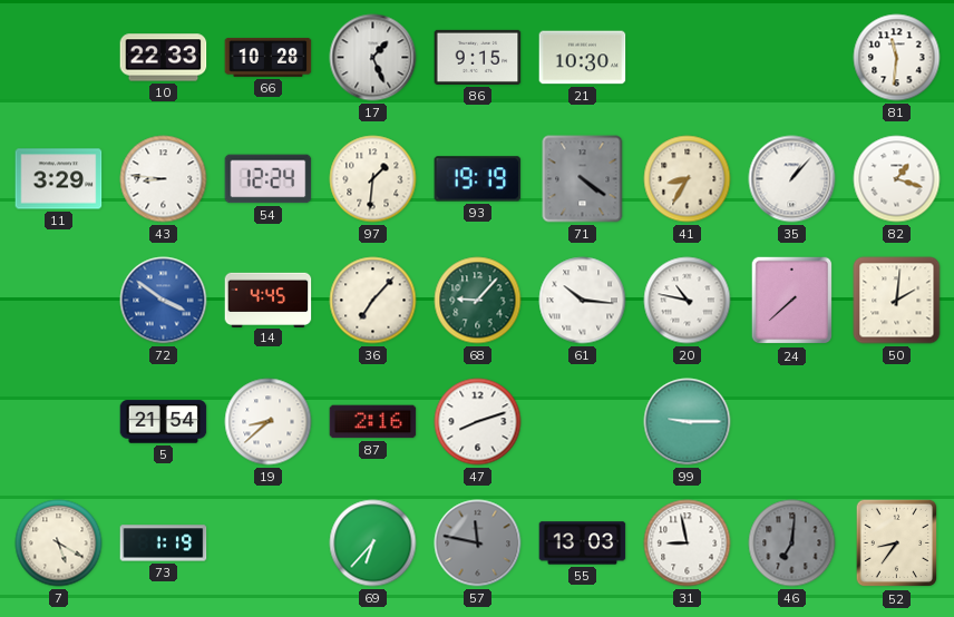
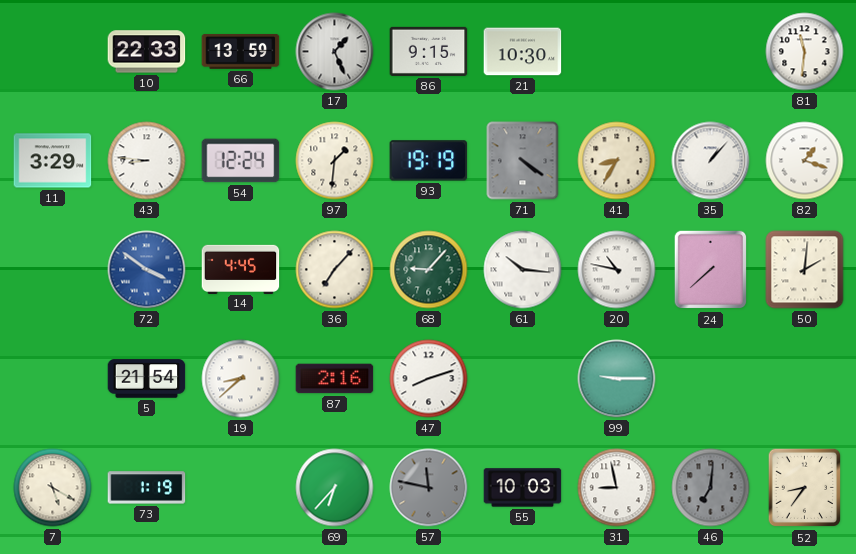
66: 10:28 -> 13:59 (241, 51)
55: 13:03 -> 10:03 (523, 488)
